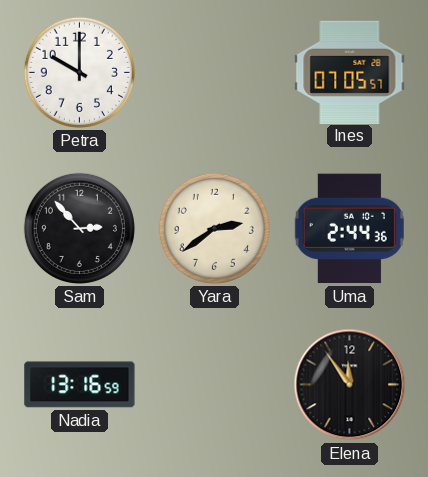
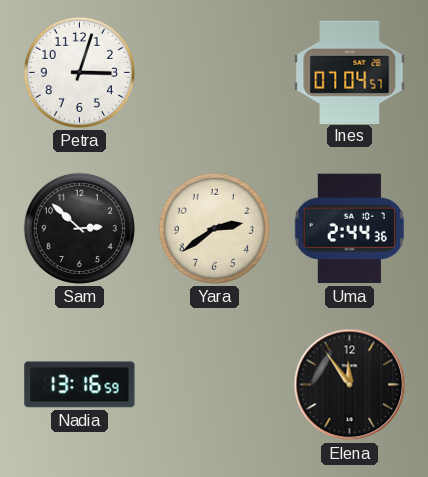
Petra: 10:00 -> 3:03 (79, 72)
Ines: 07:05 -> 07:04 (350, 72)
Sam: 2:53 -> 2:52 (79, 228)
